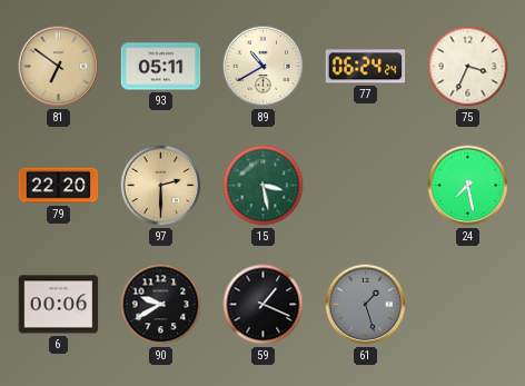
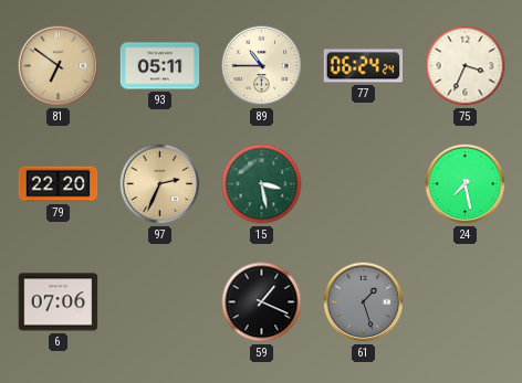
89: 10:40 -> 10:45 (262, 66)
97: 2:30 -> 2:34 (160, 184)
6: 00:06 -> 07:06 (59, 302)
90: 9:40 -> none (161, 305)
